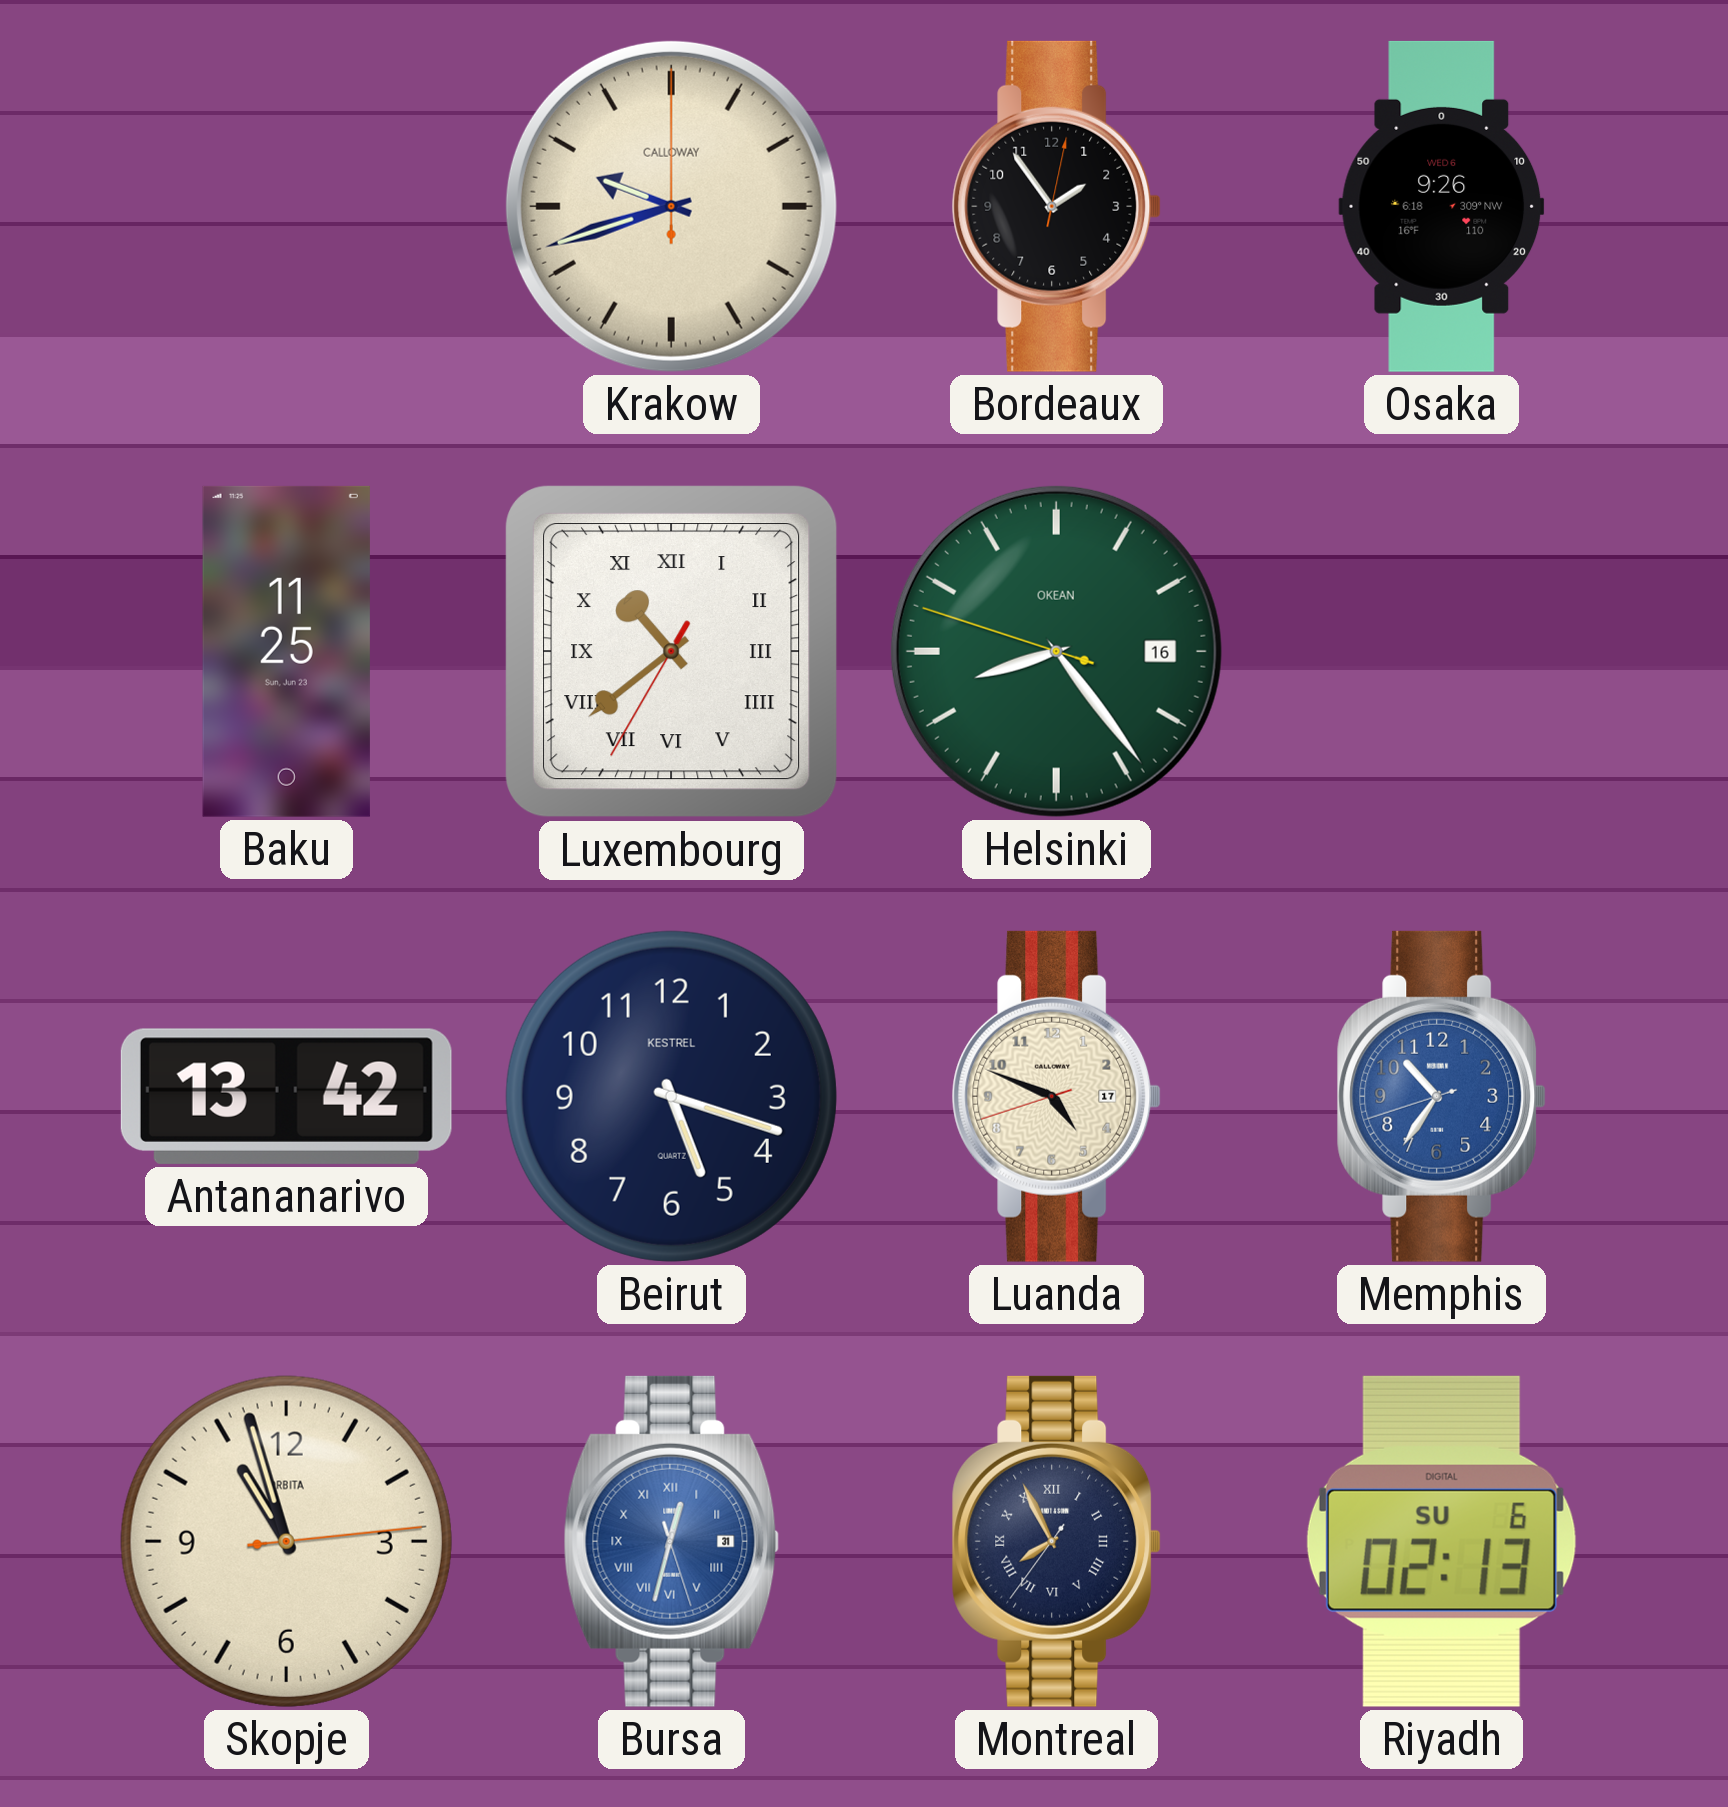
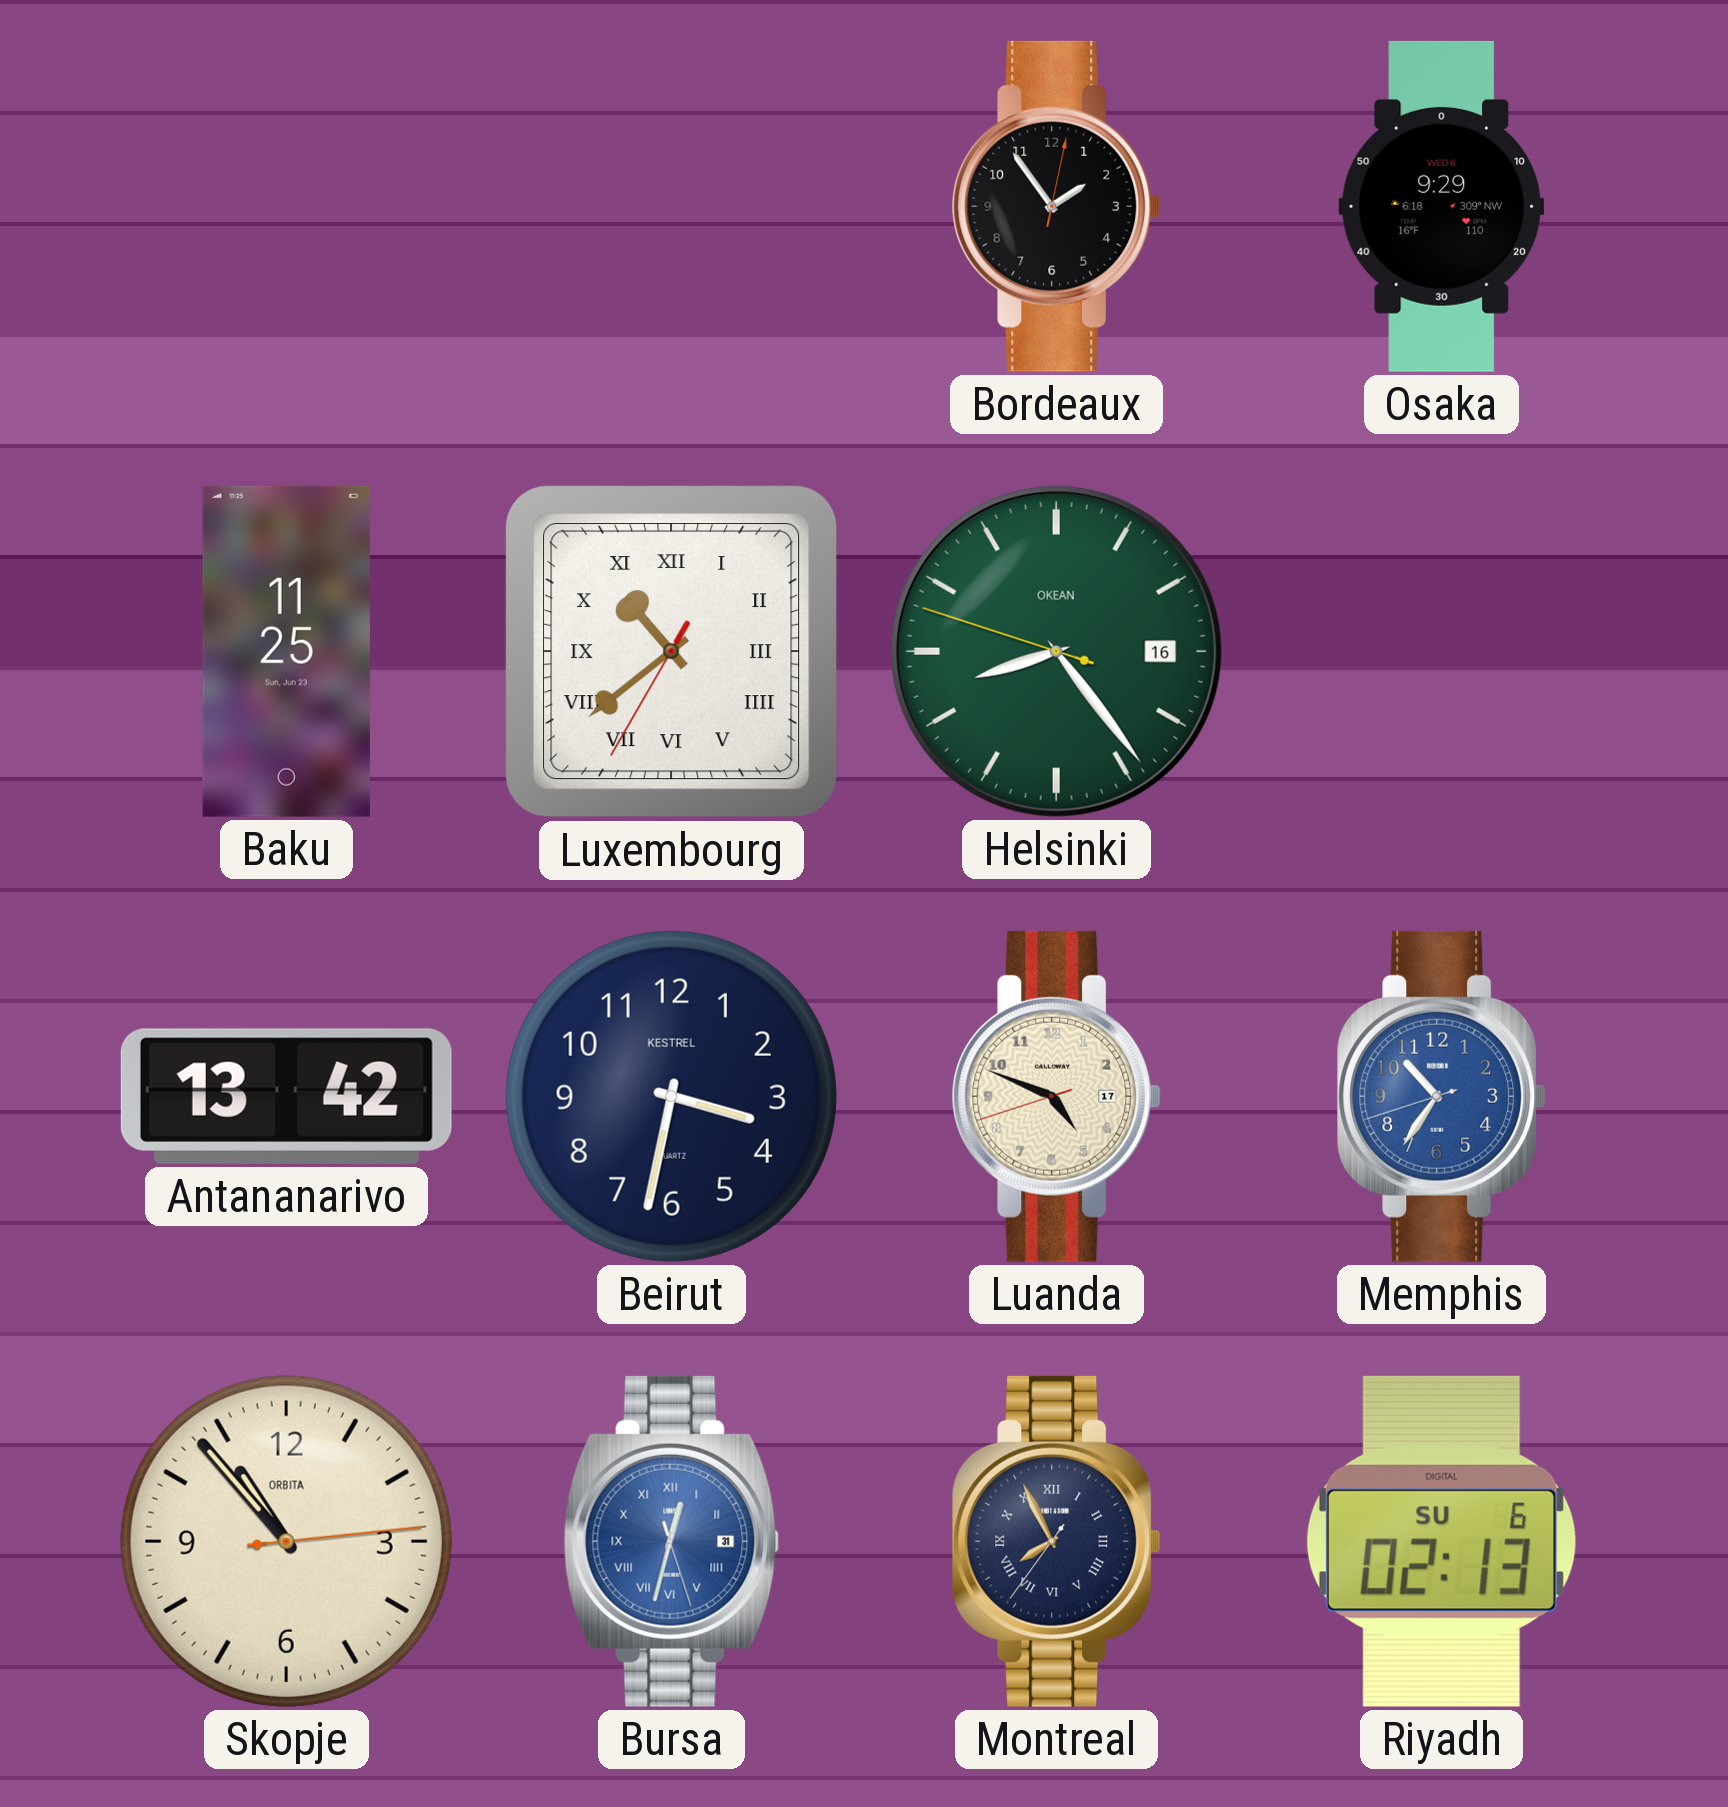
Krakow: 9:42 -> none (671, 206)
Osaka: 9:26 -> 9:29 (1442, 206)
Beirut: 5:18 -> 3:32 (671, 1096)
Skopje: 10:57 -> 10:53 (286, 1541)
